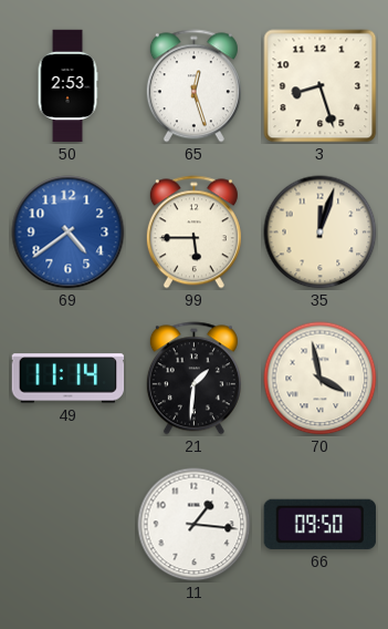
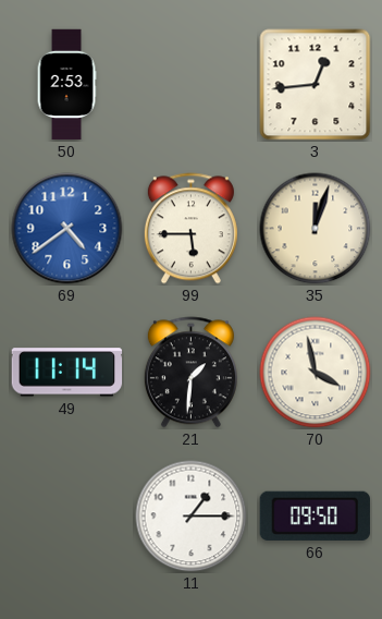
65: 12:27 -> none (193, 86)
3: 8:27 -> 12:44 (316, 85)
11: 1:16 -> 1:15 (192, 517)
